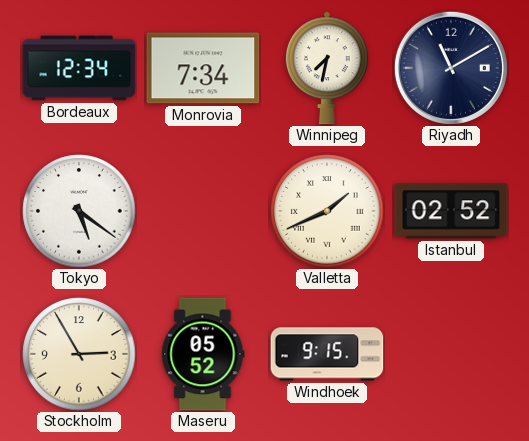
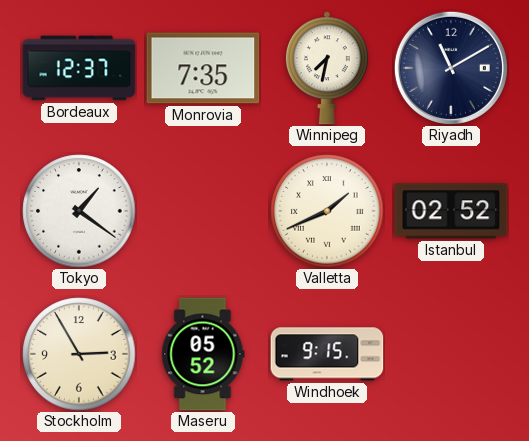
Bordeaux: 12:34 -> 12:37 (79, 68)
Monrovia: 7:34 -> 7:35 (203, 68)
Tokyo: 5:21 -> 1:21 (79, 211)
